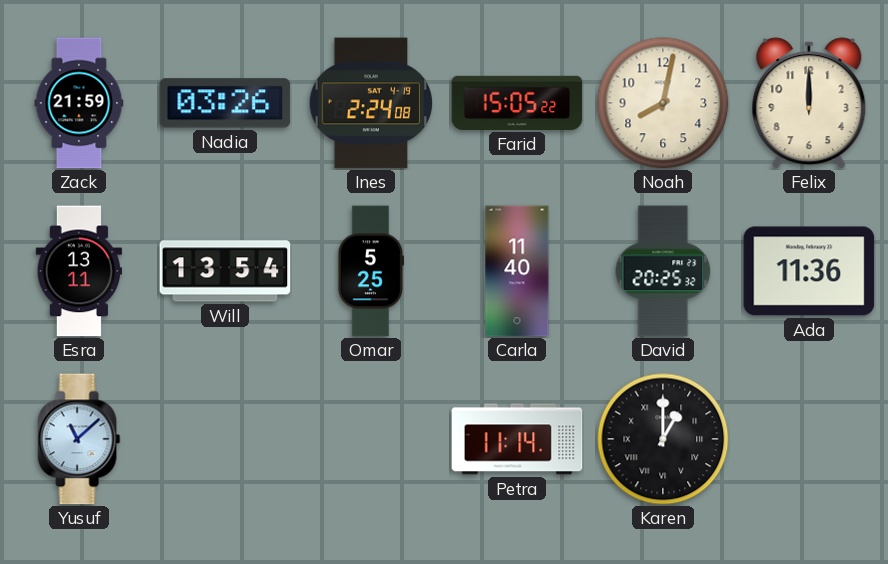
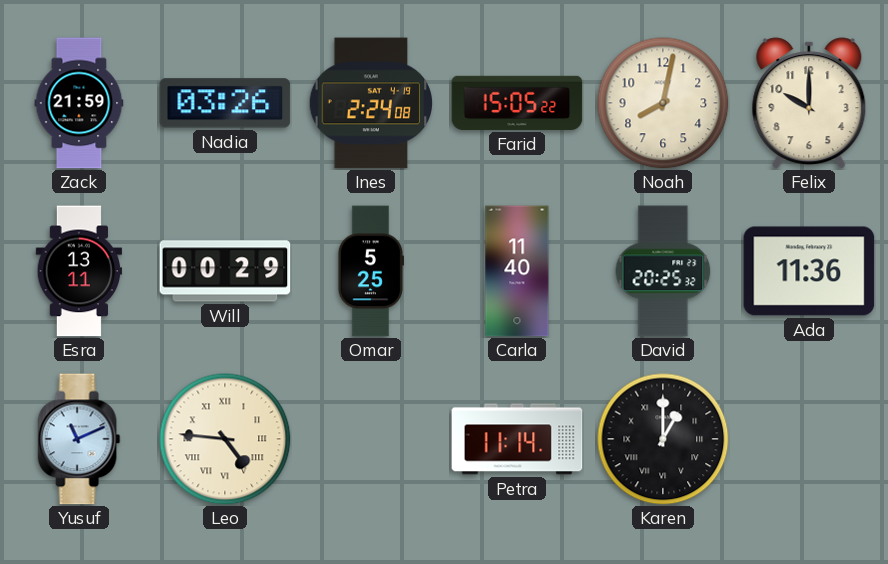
Felix: 12:00 -> 10:00 (809, 103)
Will: 13:54 -> 00:29 (225, 271)
Yusuf: 11:08 -> 11:11 (79, 439)
Leo: none -> 4:46 (225, 439)
